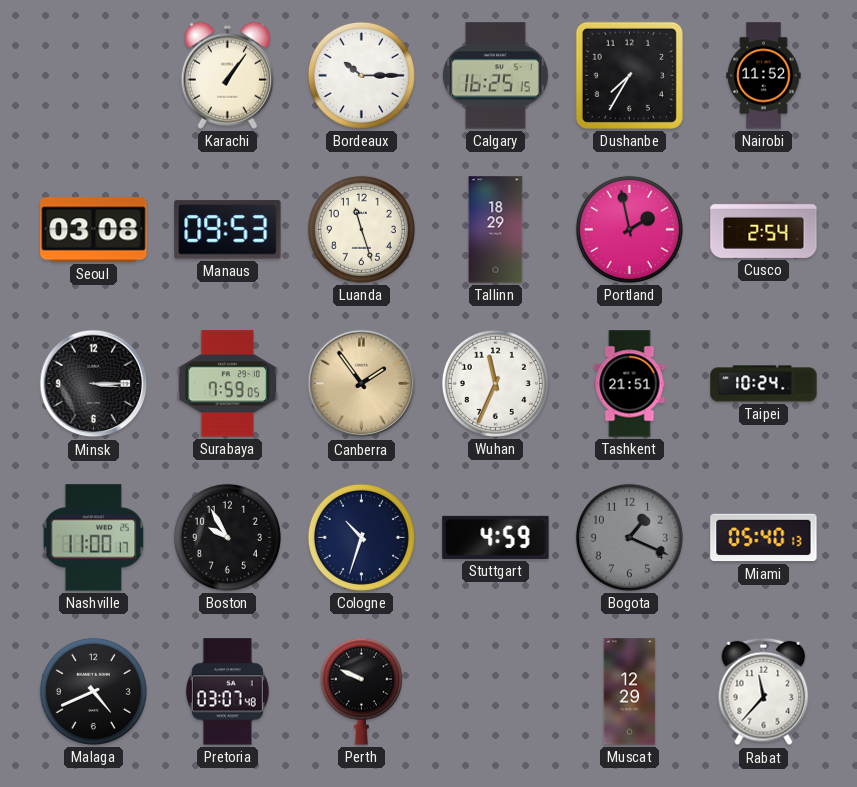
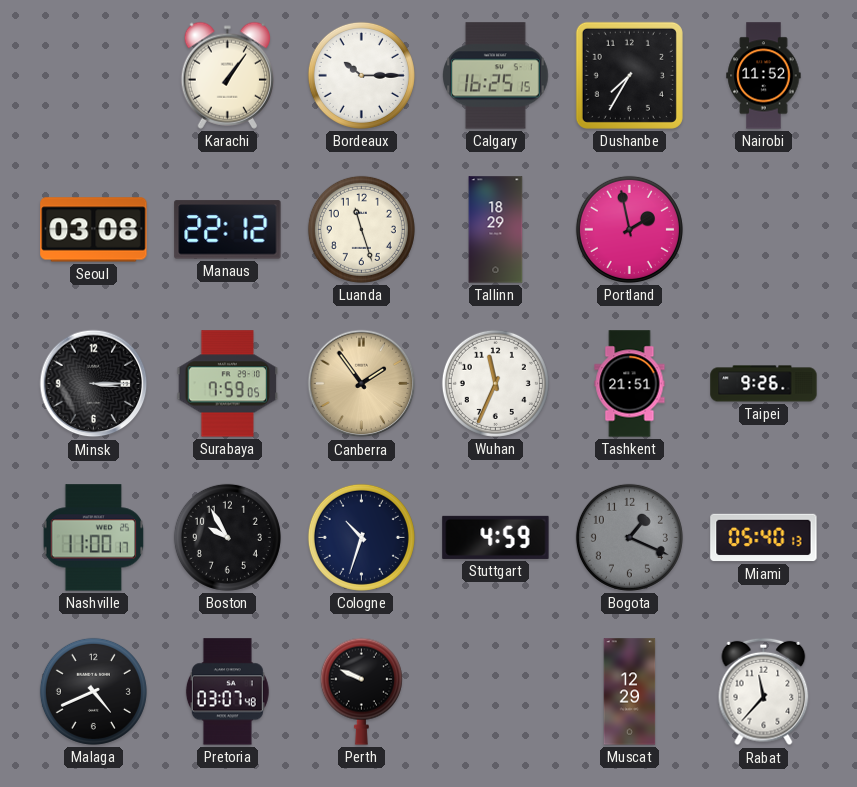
Manaus: 09:53 -> 22:12 (228, 230)
Cusco: 2:54 -> none (764, 229)
Taipei: 10:24 -> 9:26 (764, 384)
